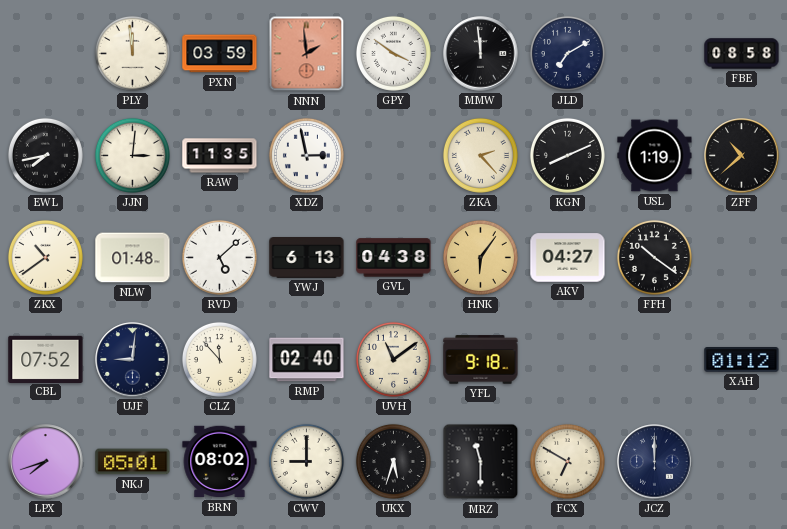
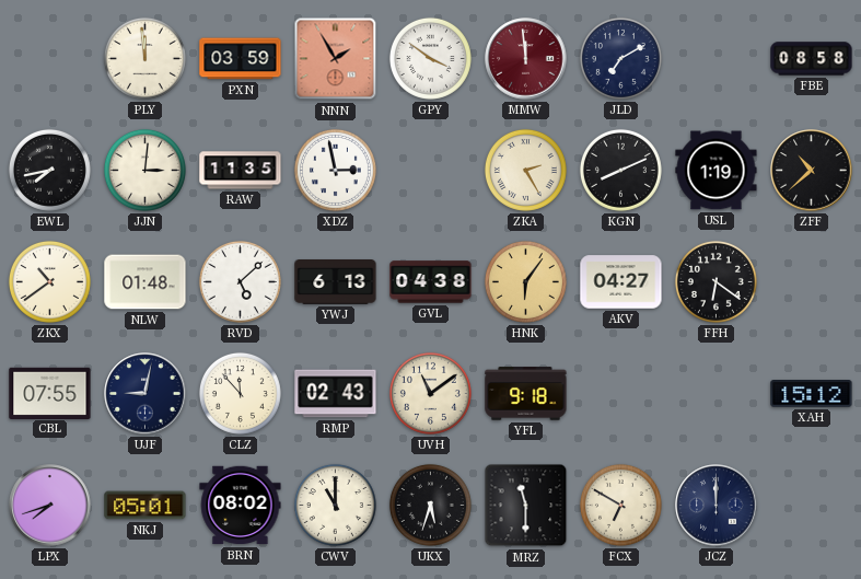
NNN: 1:59 -> 1:55 (336, 59)
MMW dial: black -> burgundy (526, 59)
ZKA: 2:23 -> 2:25 (525, 170)
FFH: 10:21 -> 6:21 (715, 281)
CBL: 07:52 -> 07:55 (50, 393)
UJF: 9:01 -> 9:02 (146, 394)
RMP: 02:40 -> 02:43 (336, 394)
XAH: 01:12 -> 15:12 (812, 394)
CWV: 9:00 -> 11:00 (335, 505)
